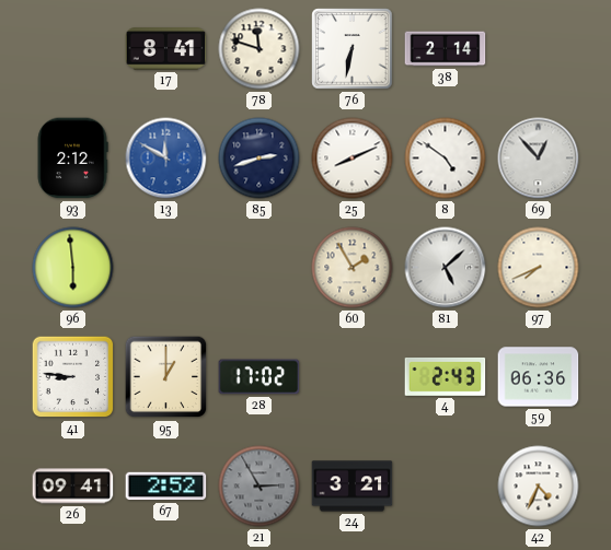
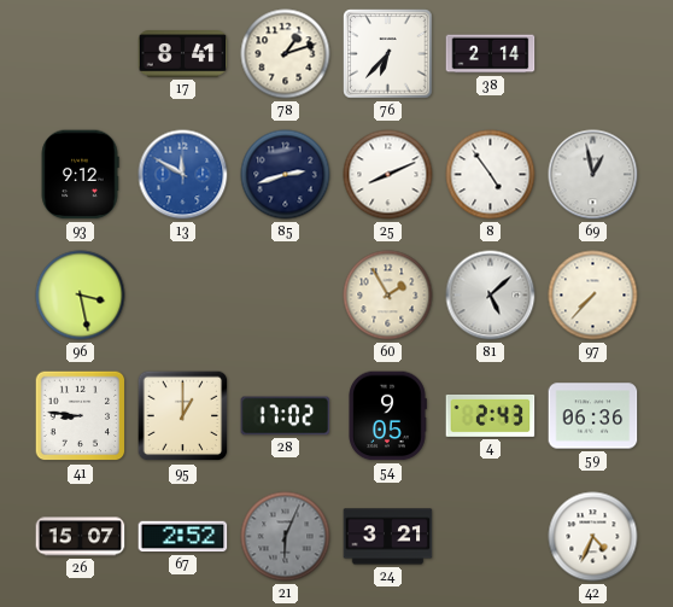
78: 11:48 -> 1:12 (286, 54)
76: 6:32 -> 6:37 (388, 54)
93: 2:12 -> 9:12 (80, 175)
8: 4:51 -> 4:54 (491, 175)
69: 12:53 -> 12:58 (593, 175)
96: 5:59 -> 3:28 (81, 296)
97: 7:41 -> 7:37 (593, 296)
54: none -> 9:05 (387, 416)
26: 09:41 -> 15:07 (81, 537)
21: 2:55 -> 6:04 (286, 537)
